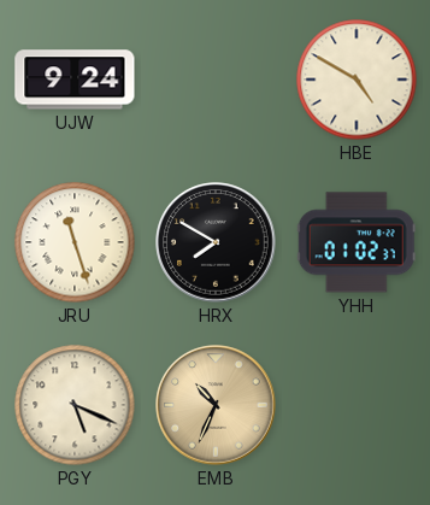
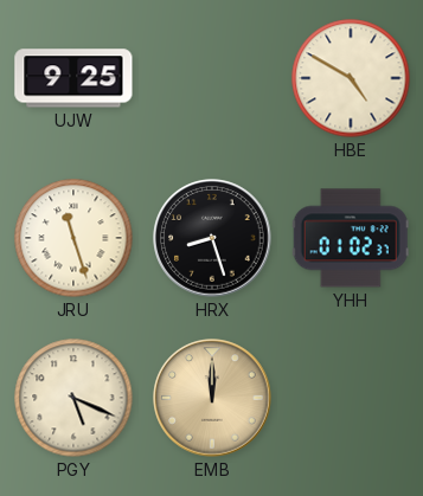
UJW: 9:24 -> 9:25 (73, 78)
HRX: 7:50 -> 8:27 (212, 238)
EMB: 10:34 -> 12:00 (212, 398)
